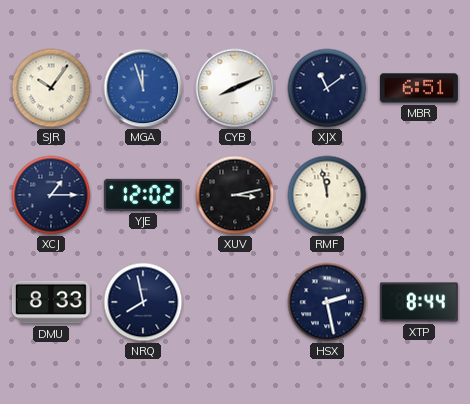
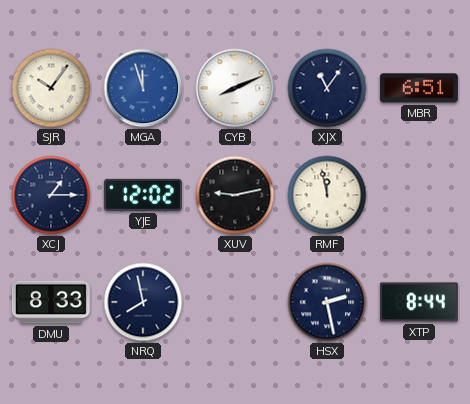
XJX: 11:09 -> 11:06 (327, 88)
XUV: 3:13 -> 9:13 (235, 195)
